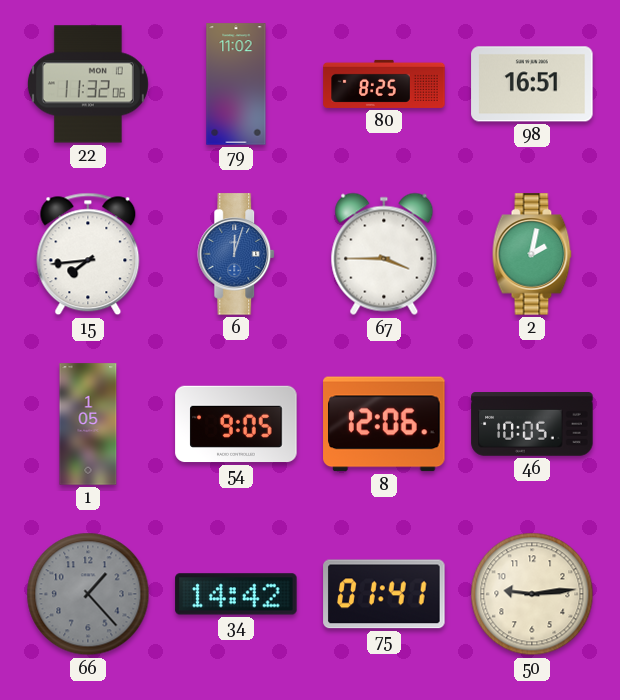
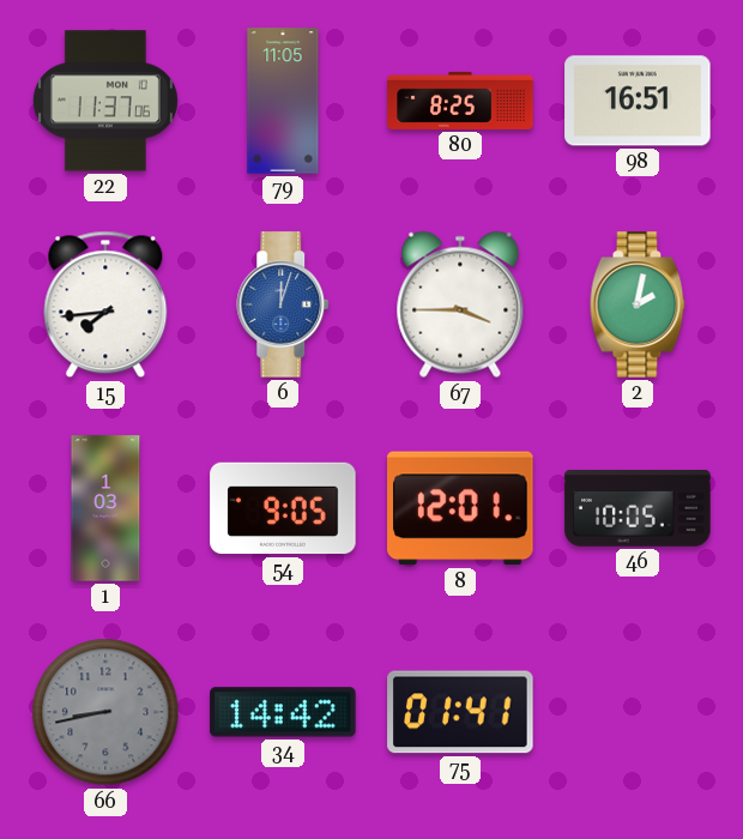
22: 11:32 -> 11:37 (105, 101)
79: 11:02 -> 11:05 (283, 101)
1: 1:05 -> 1:03 (105, 508)
8: 12:06 -> 12:01 (460, 508)
66: 1:23 -> 8:43 (105, 712)
50: 9:14 -> none (532, 594)
